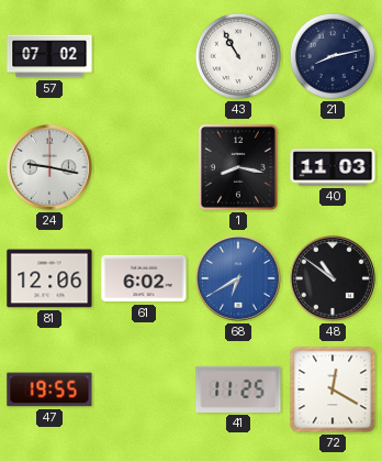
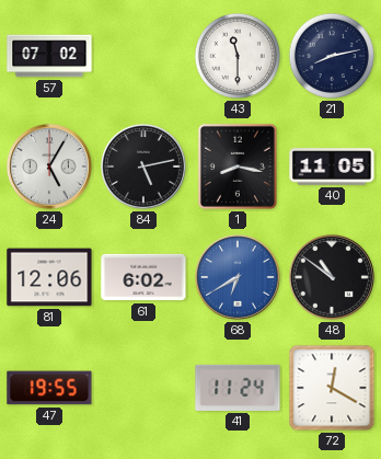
43: 10:55 -> 11:30 (238, 56)
24: 9:17 -> 5:05 (49, 167)
84: none -> 5:13 (143, 167)
40: 11:03 -> 11:05 (332, 167)
41: 11:25 -> 11:24 (238, 388)
